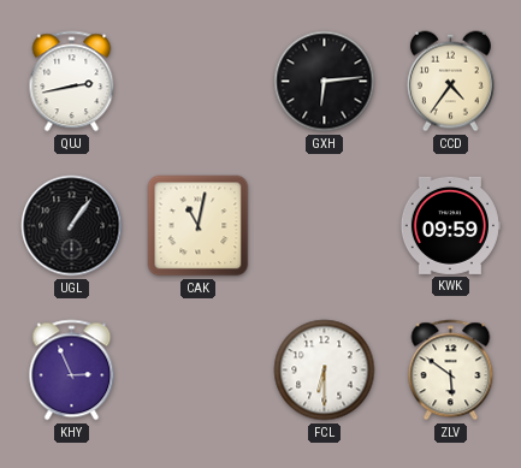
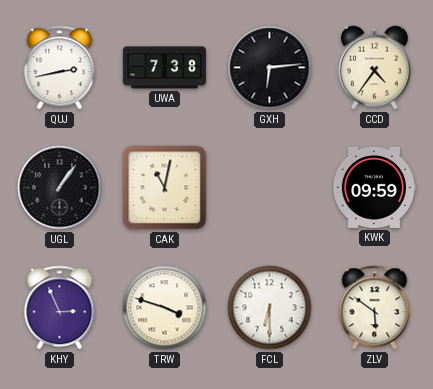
UWA: none -> 7:38 (164, 68)
TRW: none -> 3:48 (165, 308)
